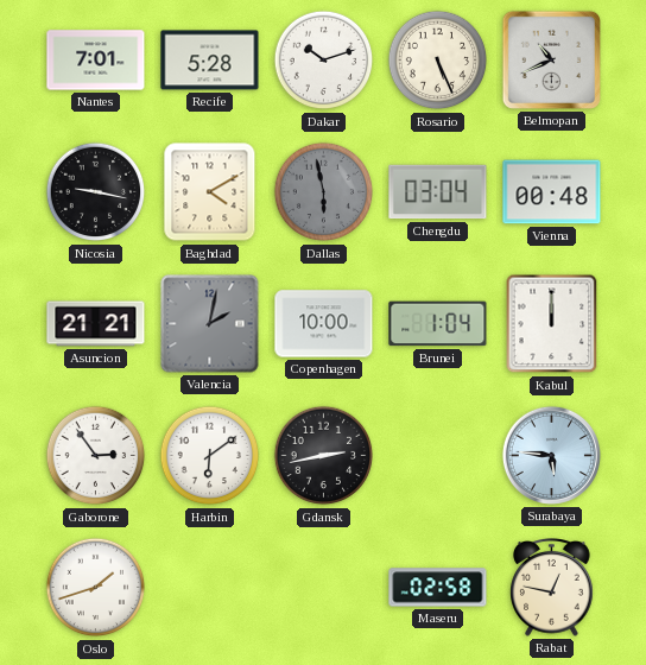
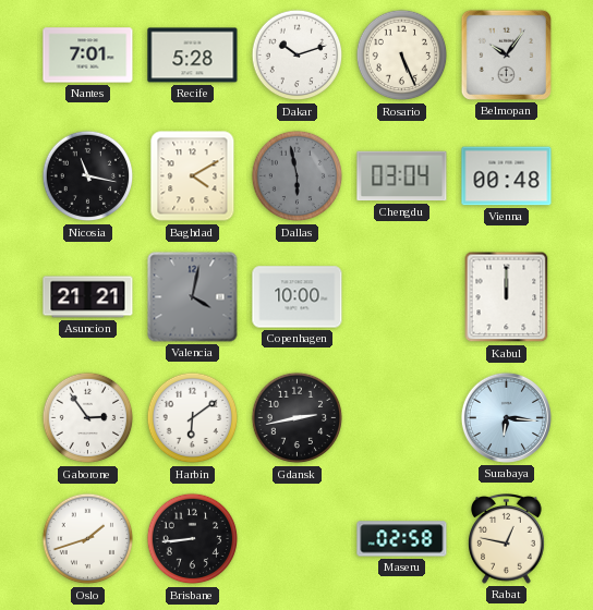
Belmopan: 10:41 -> 10:06 (506, 54)
Nicosia: 9:17 -> 11:17 (88, 176)
Valencia: 2:02 -> 4:02 (193, 297)
Brunei: 1:04 -> none (438, 324)
Surabaya: 5:46 -> 6:16 (506, 417)
Brisbane: none -> 8:44 (193, 539)
